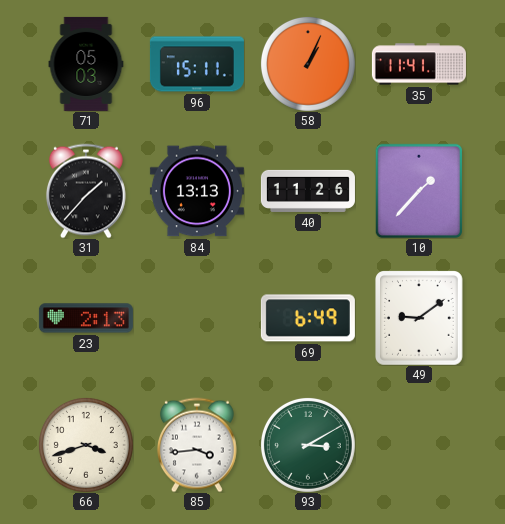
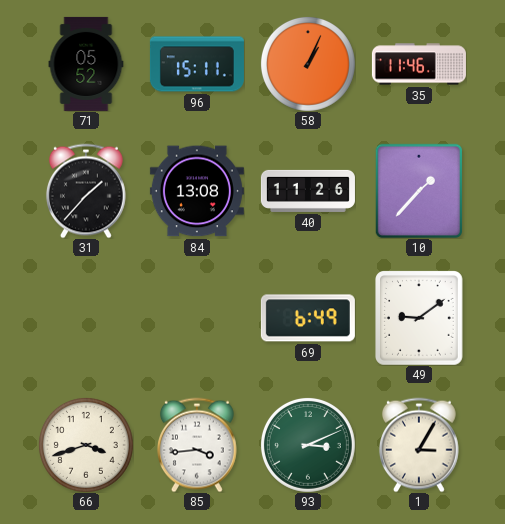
71: 05:03 -> 05:52 (86, 64)
35: 11:41 -> 11:46 (419, 64)
84: 13:13 -> 13:08 (197, 191)
23: 2:13 -> none (86, 318)
93: 3:10 -> 3:11 (308, 445)
1: none -> 3:05 (419, 445)
